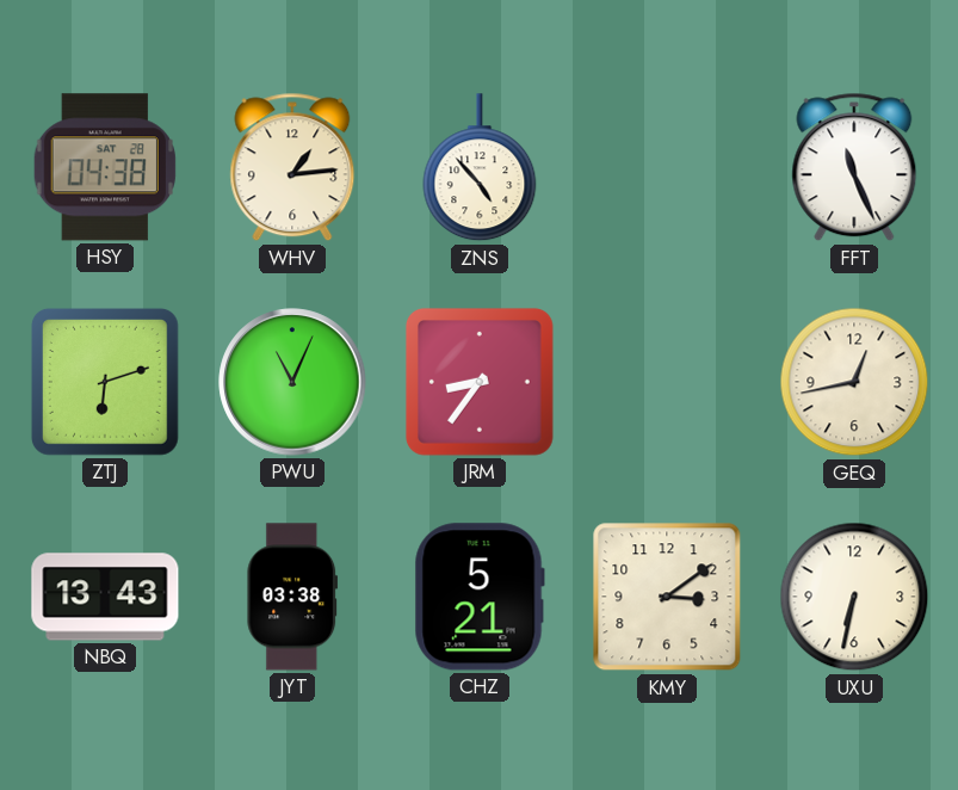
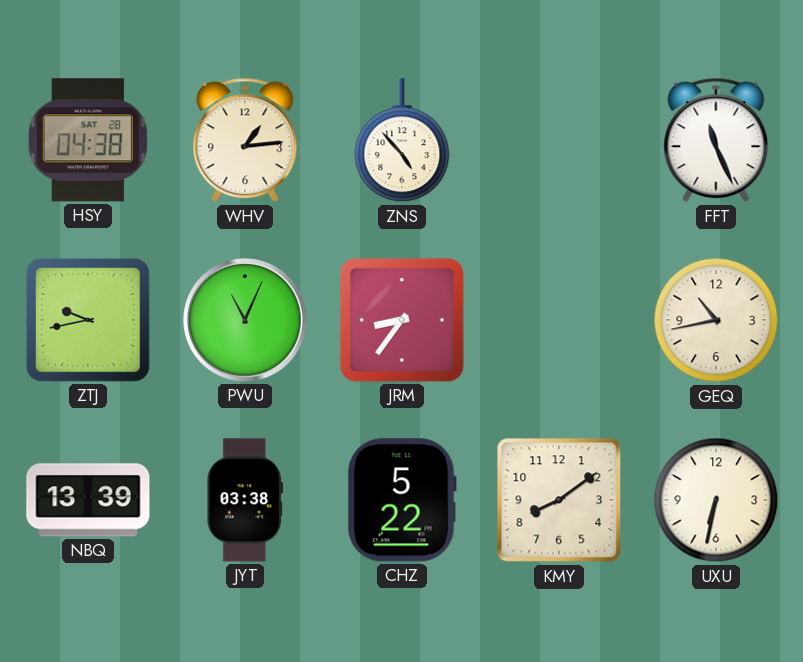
ZTJ: 6:12 -> 9:43 (88, 320)
GEQ: 12:43 -> 10:43 (716, 320)
NBQ: 13:43 -> 13:39 (88, 500)
CHZ: 5:21 -> 5:22 (402, 500)
KMY: 3:09 -> 8:09 (559, 500)
